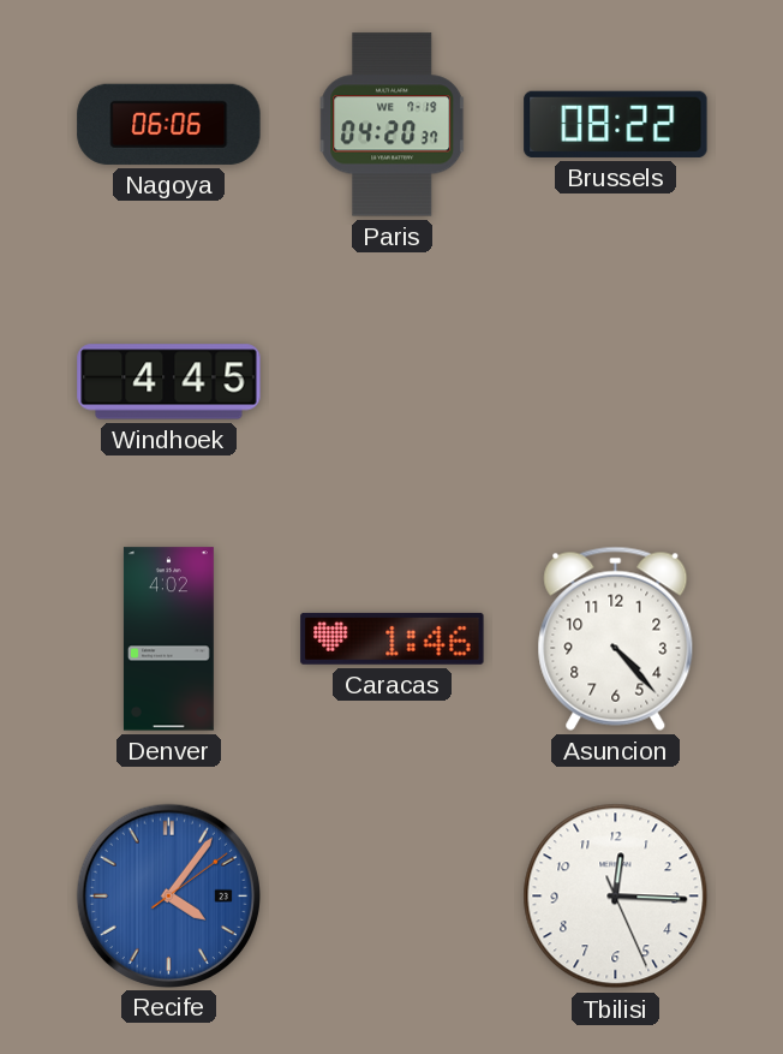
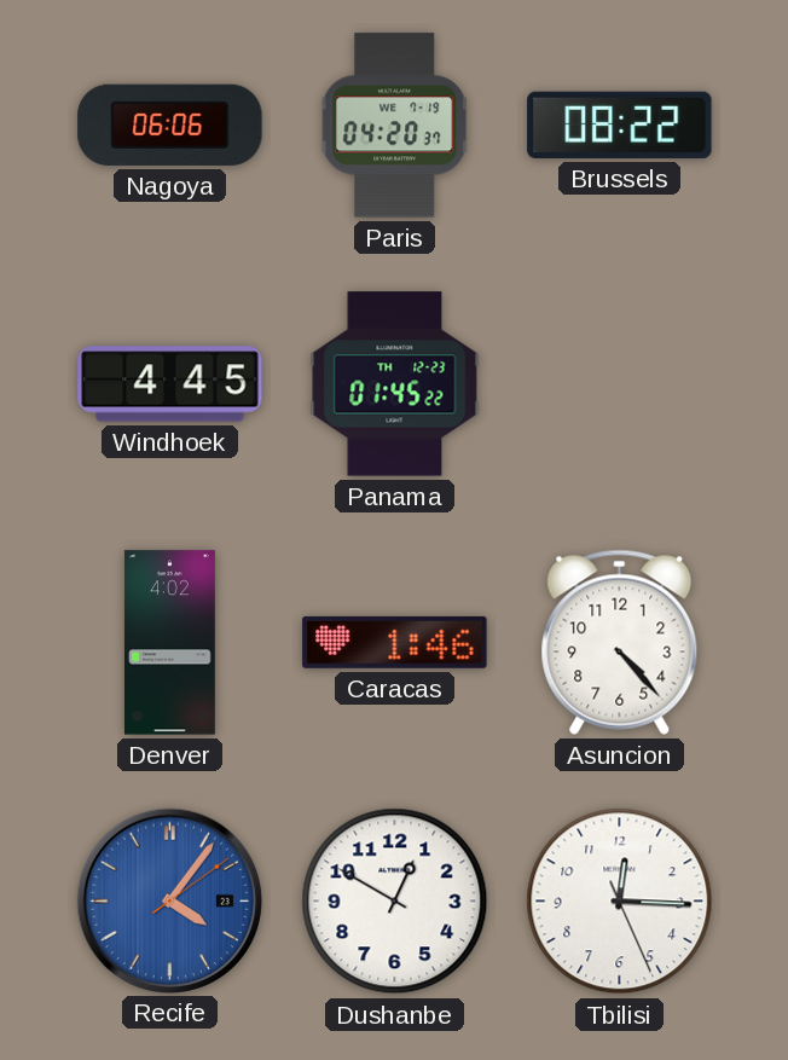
Panama: none -> 01:45 (395, 384)
Dushanbe: none -> 12:50 (395, 902)
